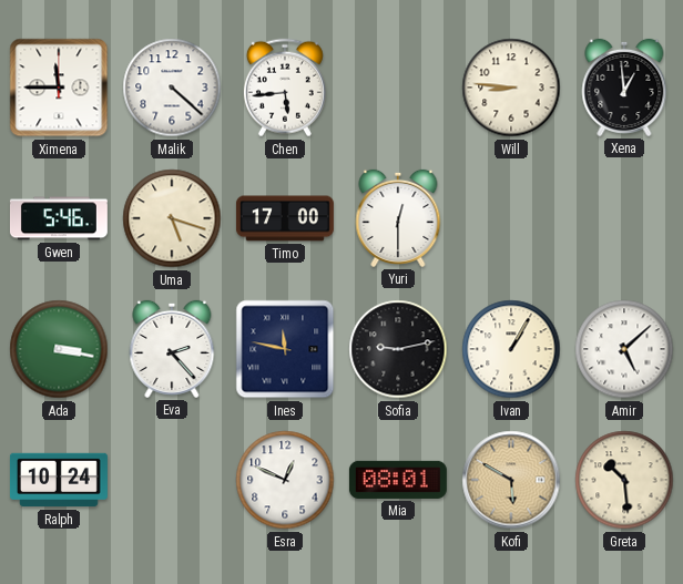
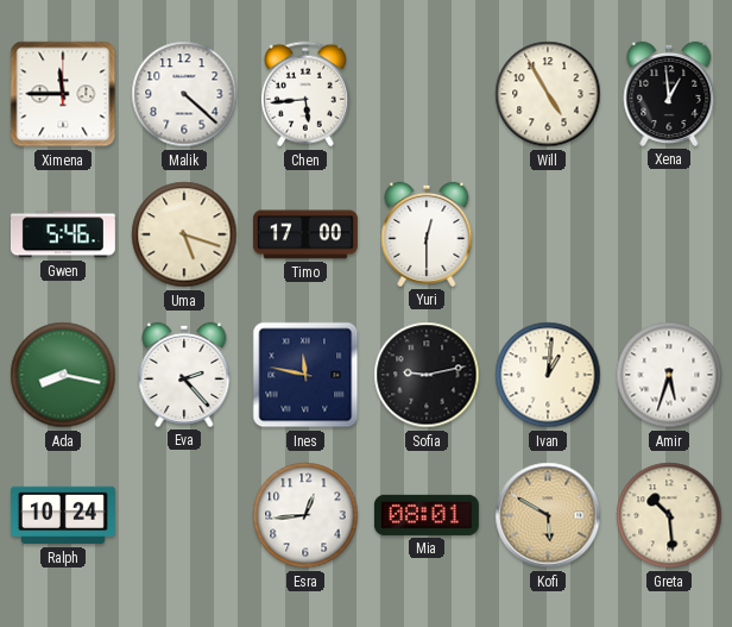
Will: 8:46 -> 4:55 (548, 94)
Ada: 3:17 -> 8:17 (63, 375)
Ivan: 1:05 -> 1:01 (548, 375)
Amir: 5:08 -> 5:33 (669, 375)
Esra: 12:49 -> 12:44 (305, 515)
